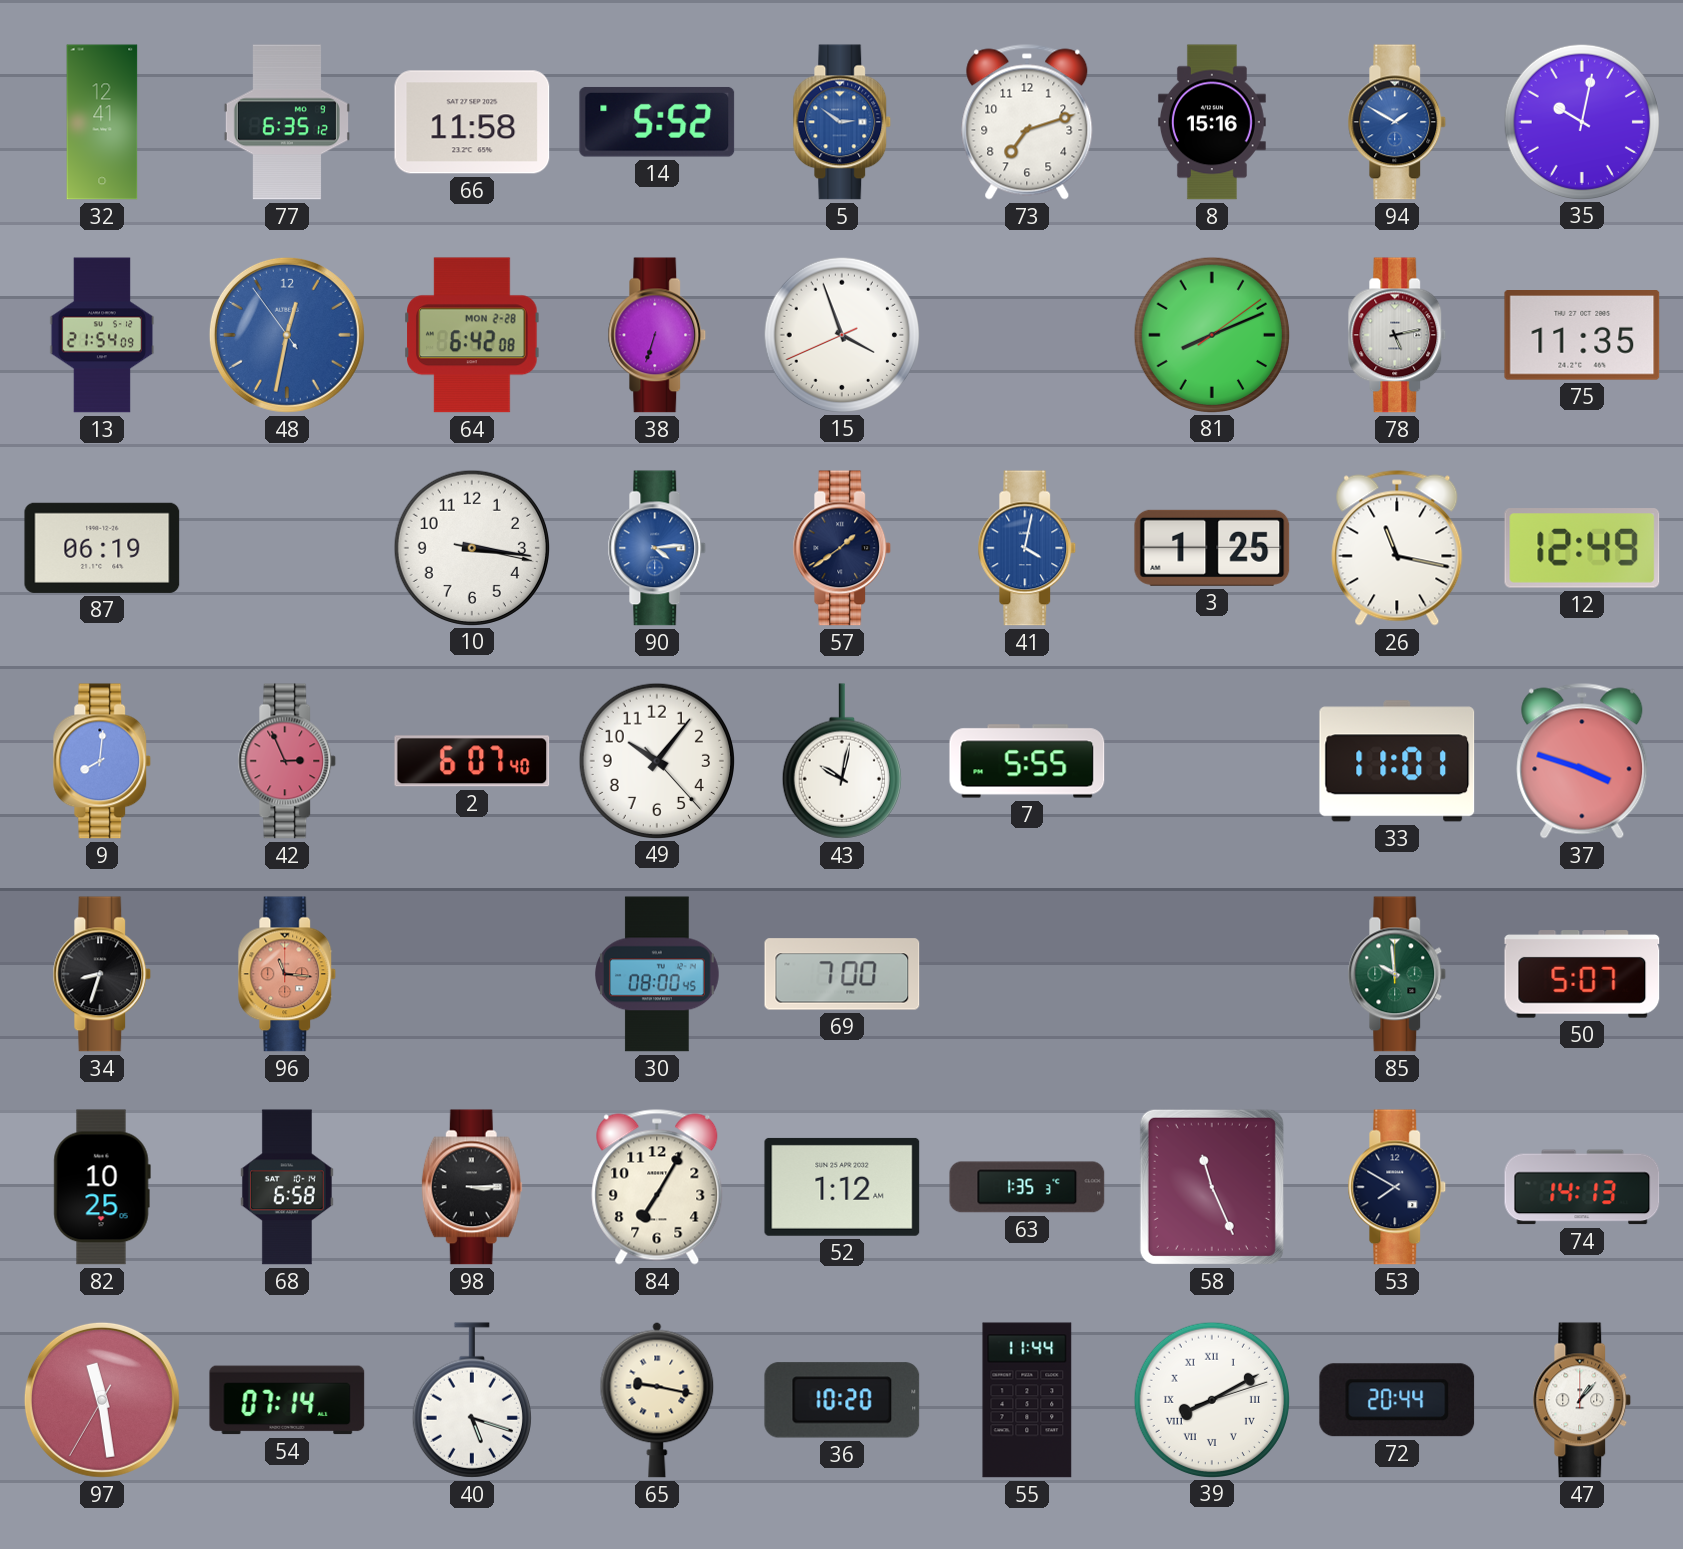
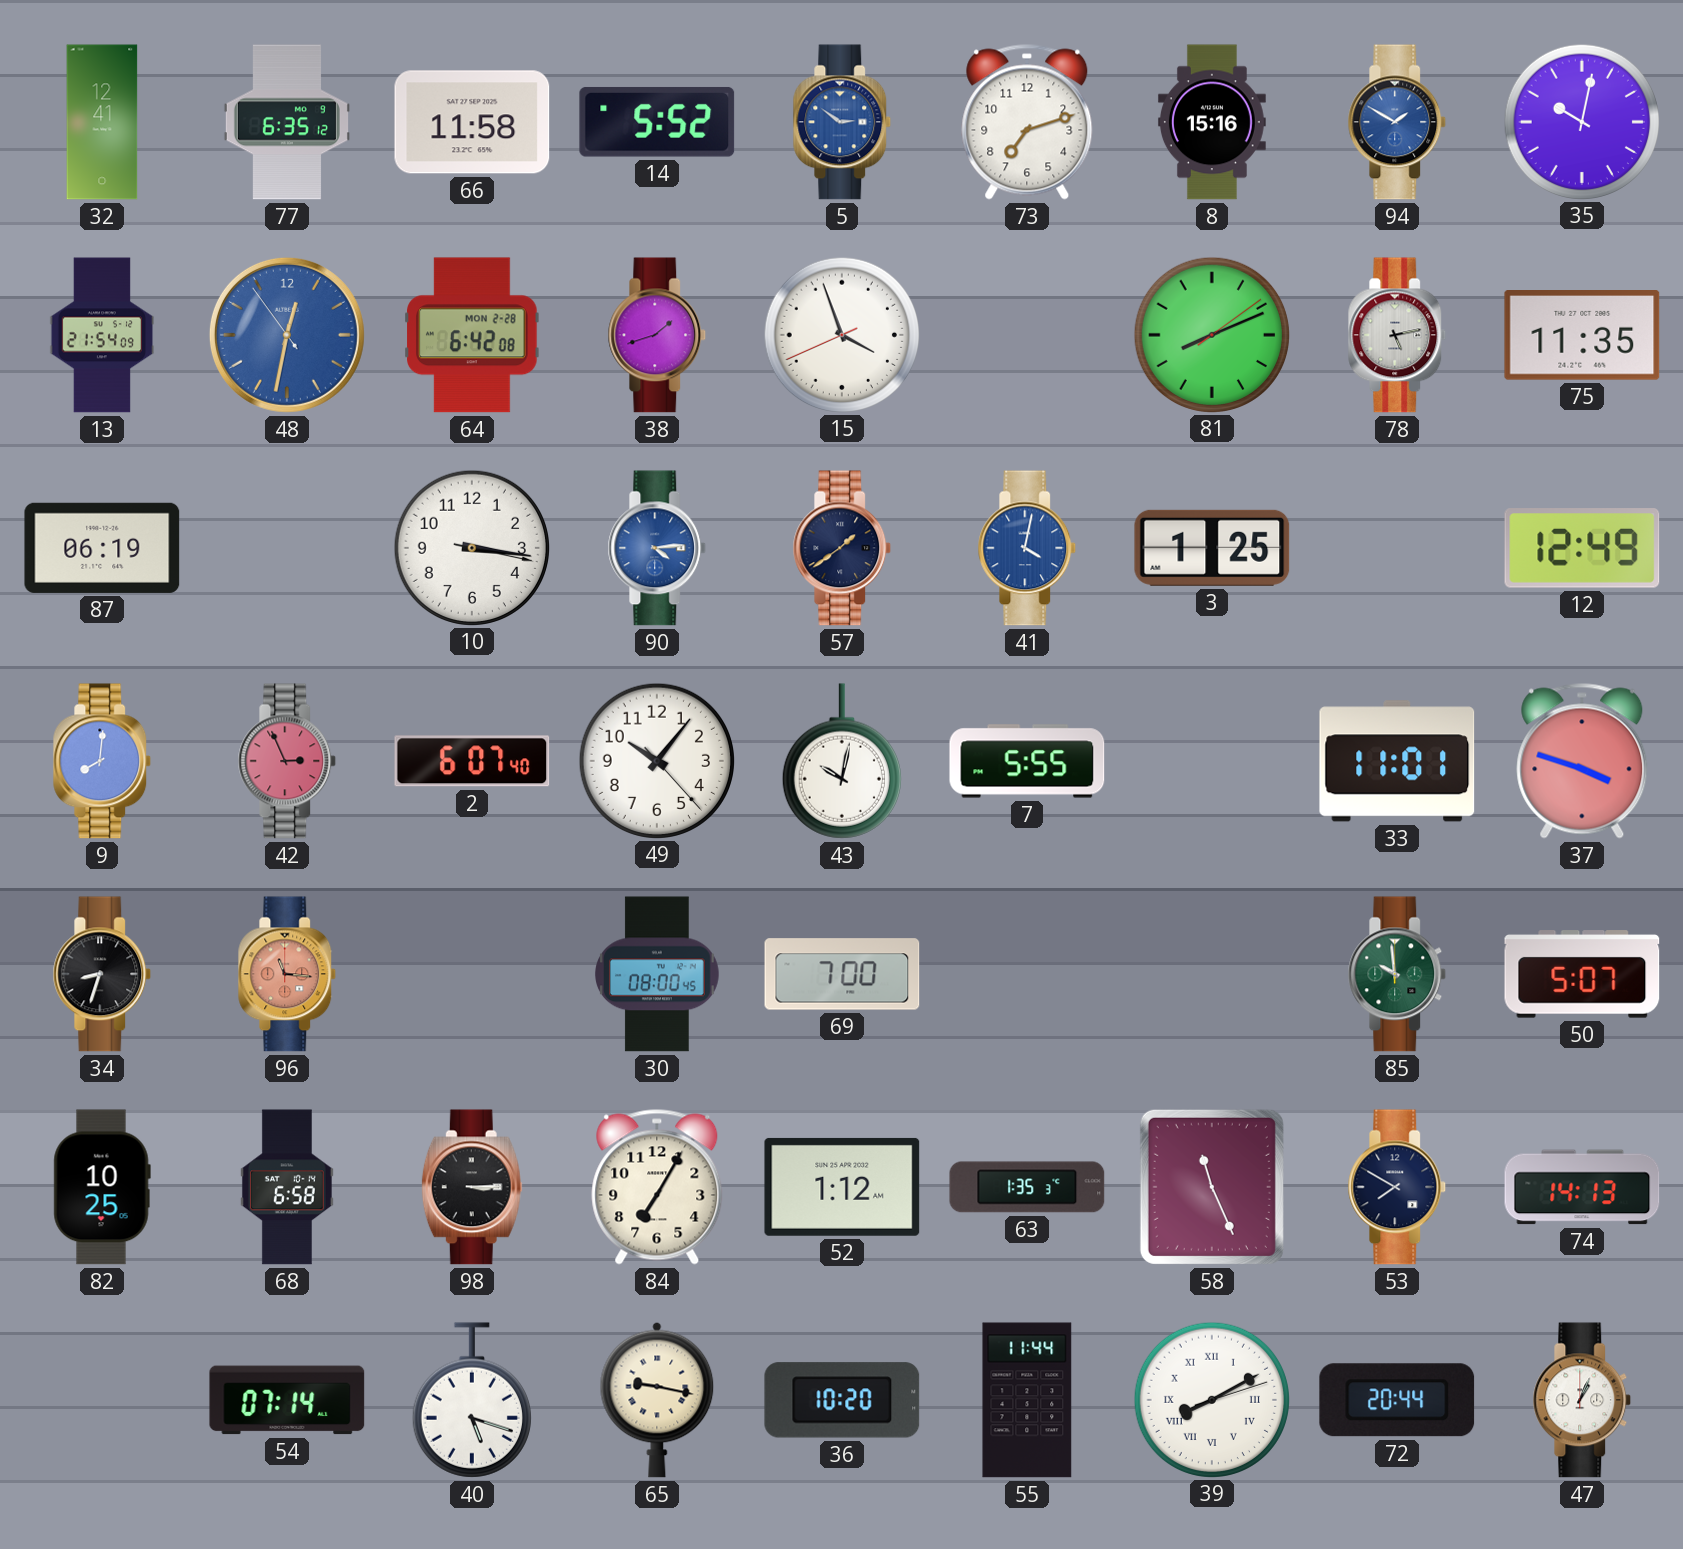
38: 6:33 -> 1:42 (657, 335)
26: 11:17 -> none (1397, 548)
97: 11:28 -> none (102, 1400)
47: 1:07 -> 1:04 (1582, 1400)
